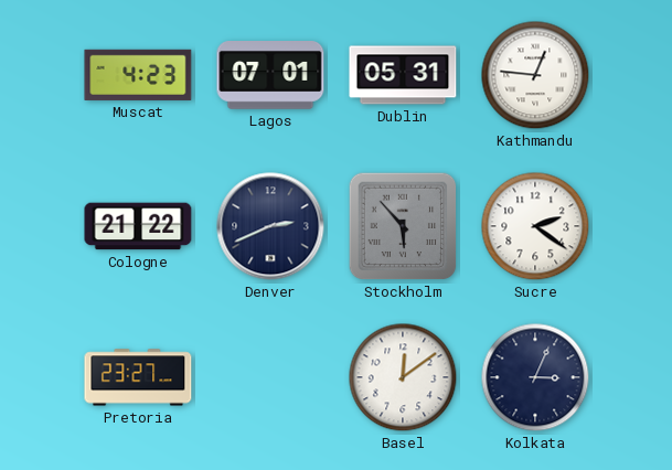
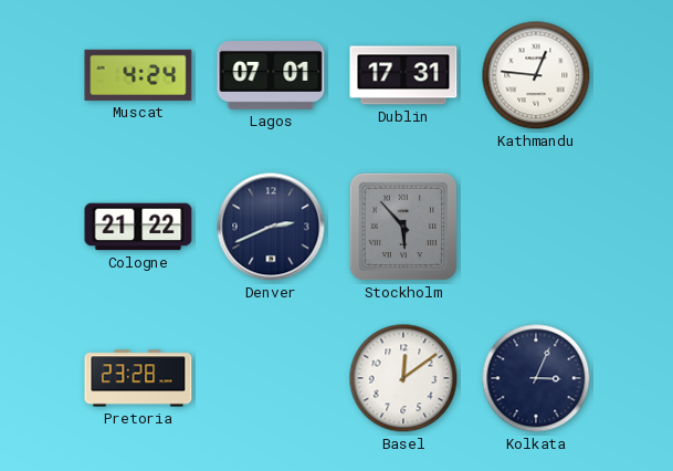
Muscat: 4:23 -> 4:24 (138, 75)
Dublin: 05:31 -> 17:31 (403, 75)
Sucre: 2:21 -> none (535, 226)
Pretoria: 23:27 -> 23:28 (138, 378)
